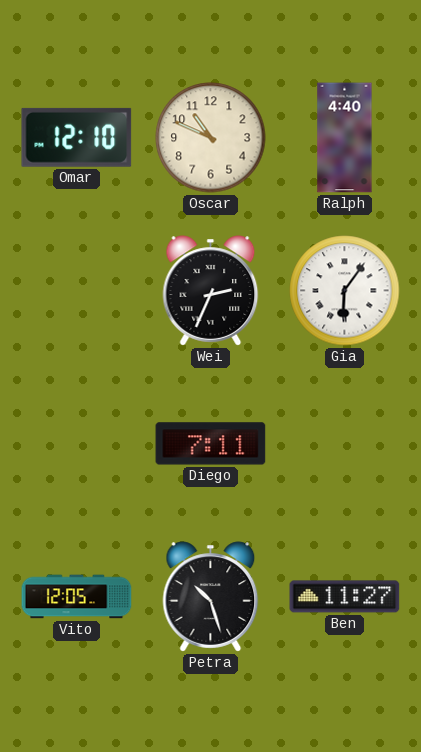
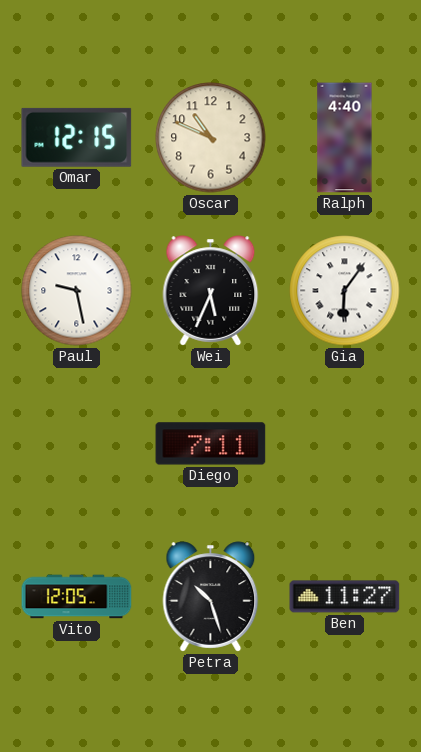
Omar: 12:10 -> 12:15 (77, 137)
Paul: none -> 9:28 (77, 291)
Wei: 2:34 -> 5:34 (211, 291)
